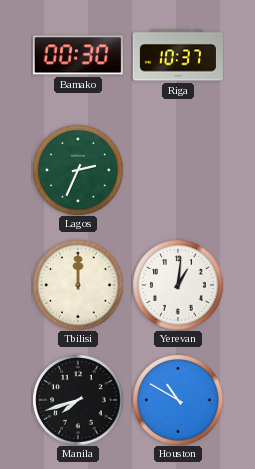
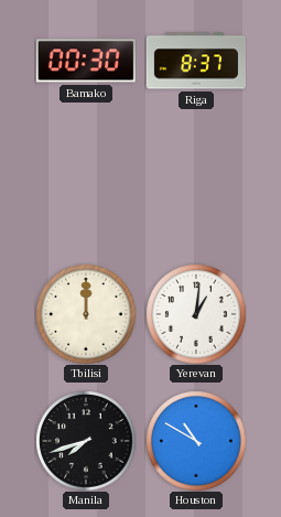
Riga: 10:37 -> 8:37 (196, 61)
Lagos: 2:34 -> none (78, 170)
